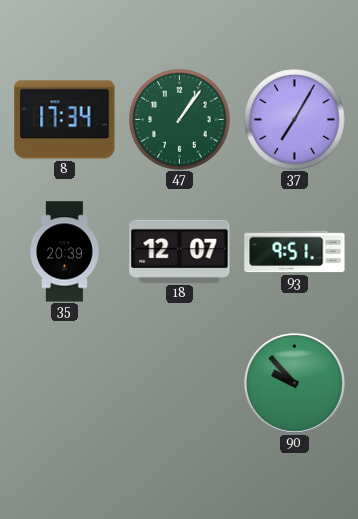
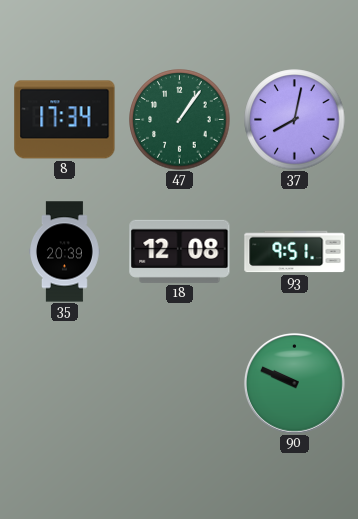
37: 7:05 -> 8:02 (295, 120)
18: 12:07 -> 12:08 (180, 251)
90: 9:53 -> 9:49 (294, 383)
